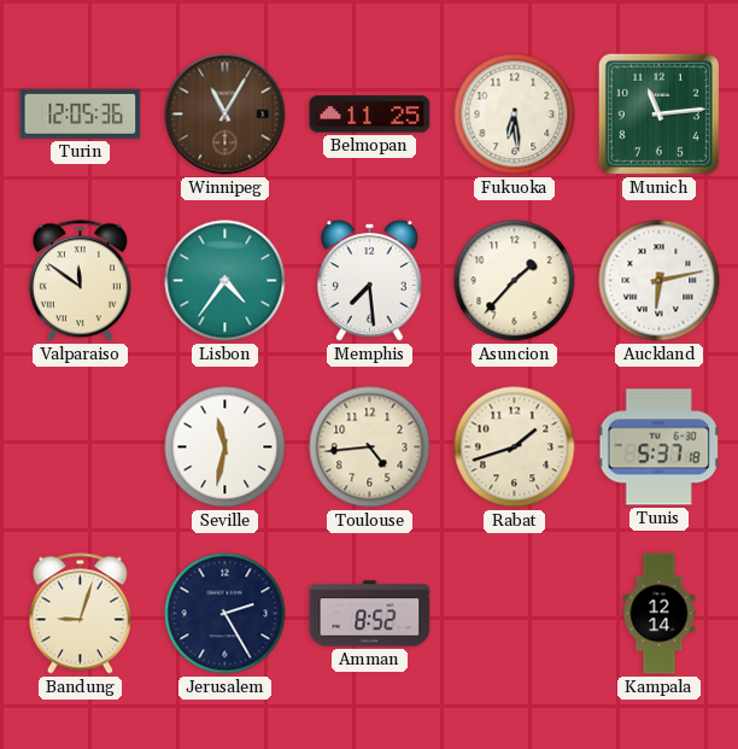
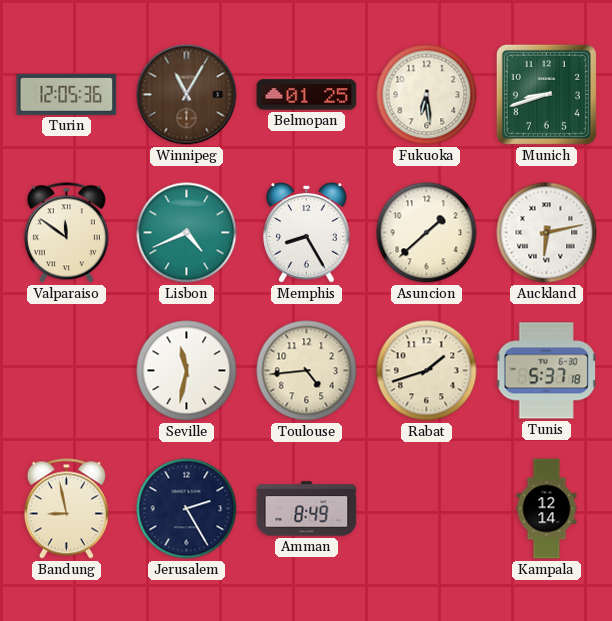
Belmopan: 11:25 -> 01:25 (307, 95)
Munich: 11:14 -> 8:42 (546, 94)
Lisbon: 4:36 -> 4:41 (187, 233)
Memphis: 7:29 -> 8:25 (307, 233)
Asuncion: 1:37 -> 1:38 (427, 233)
Bandung: 9:03 -> 8:58 (66, 509)
Amman: 8:52 -> 8:49 (307, 509)
